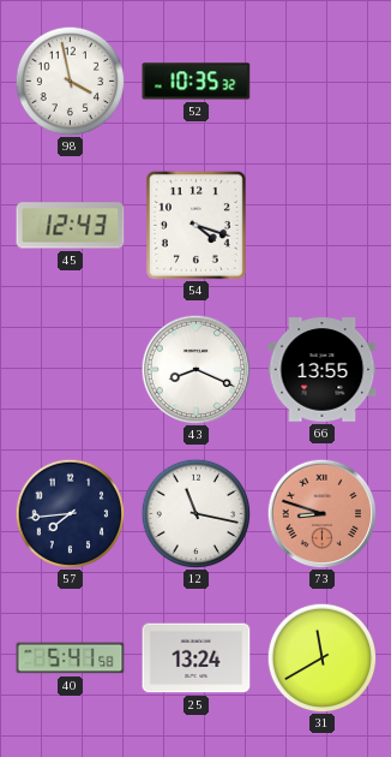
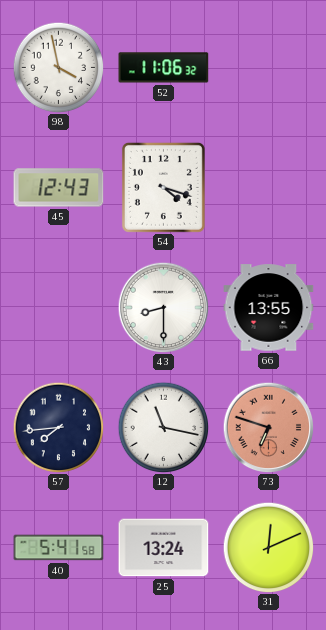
52: 10:35 -> 11:06 (164, 68)
43: 8:19 -> 8:30 (163, 307)
73: 8:48 -> 6:48 (268, 427)
31: 11:40 -> 12:11 (268, 547)
